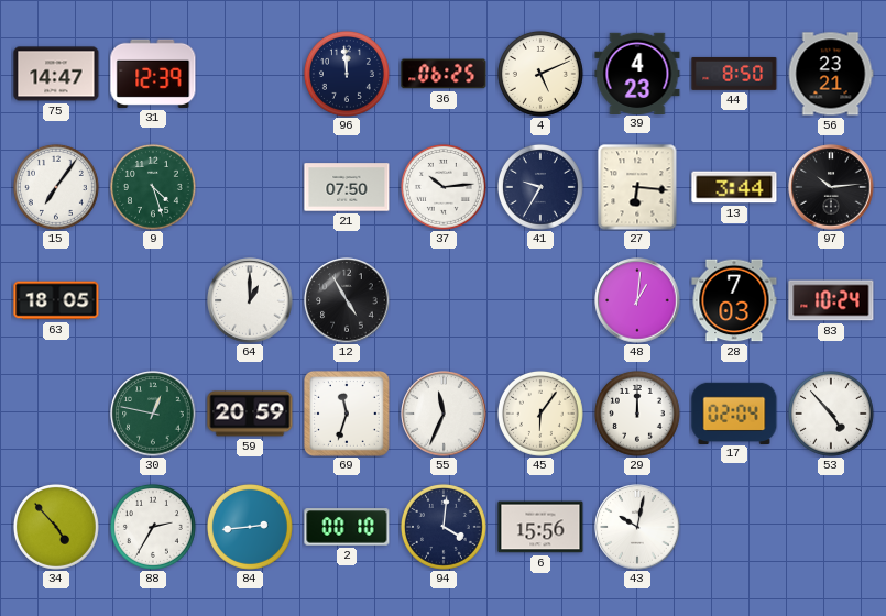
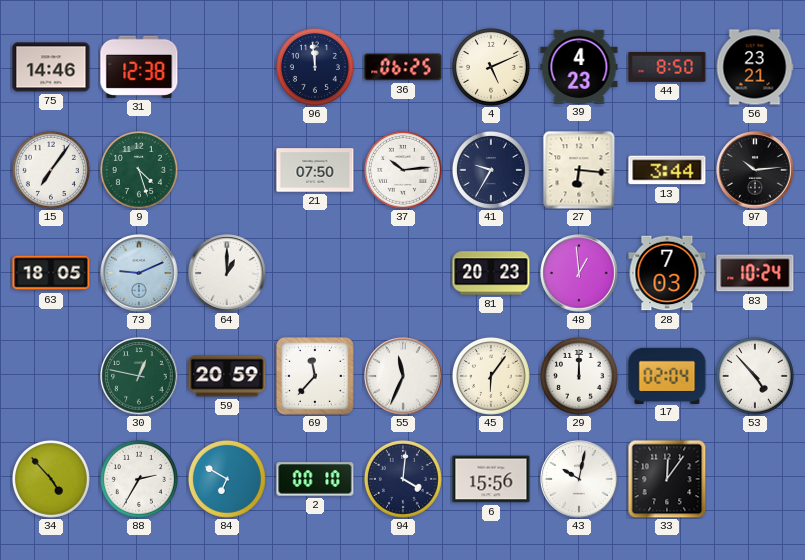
75: 14:47 -> 14:46 (51, 67)
31: 12:39 -> 12:38 (139, 67)
73: none -> 9:11 (139, 273)
12: 4:55 -> none (347, 300)
81: none -> 20:23 (491, 273)
48: 1:01 -> 12:59 (579, 273)
69: 11:33 -> 11:37 (316, 377)
84: 2:44 -> 6:50 (227, 479)
33: none -> 12:06 (667, 479)
